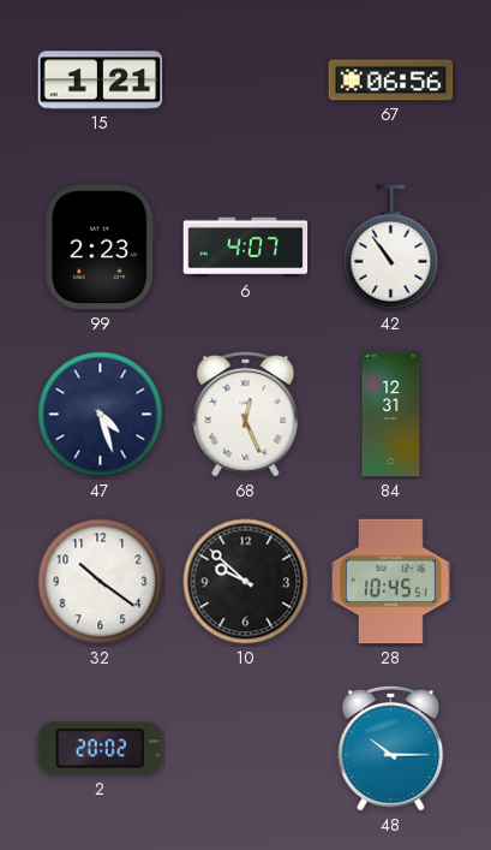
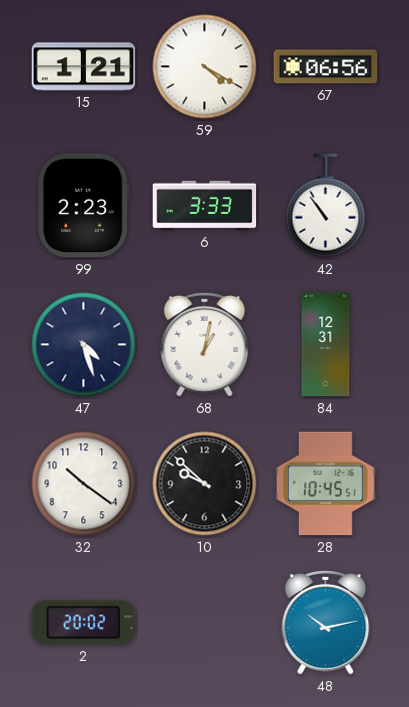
59: none -> 4:20 (205, 67)
6: 4:07 -> 3:33 (205, 206)
68: 12:26 -> 1:02 (205, 344)
48: 10:15 -> 10:13 (326, 622)
